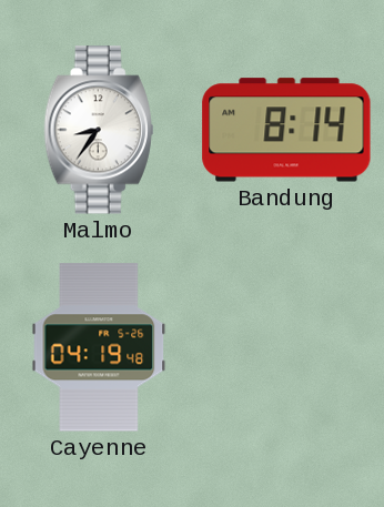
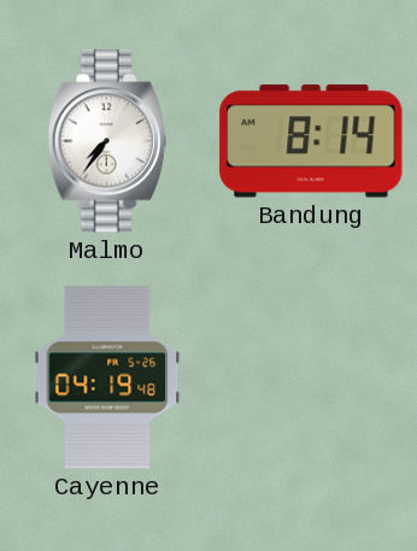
Malmo: 8:36 -> 7:36 (107, 141)
